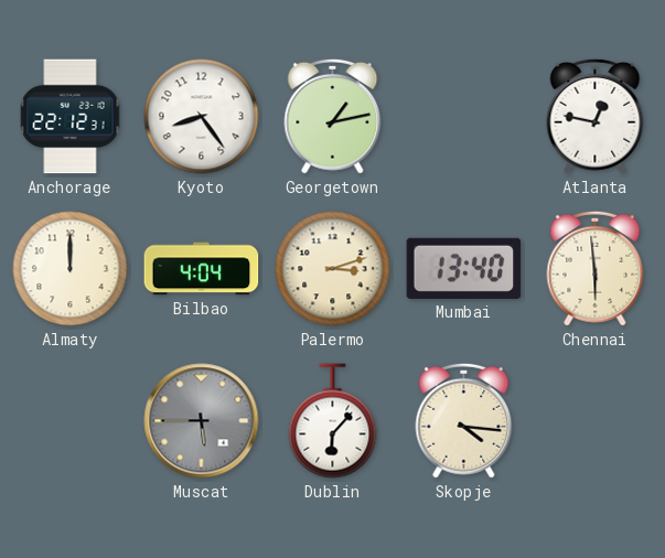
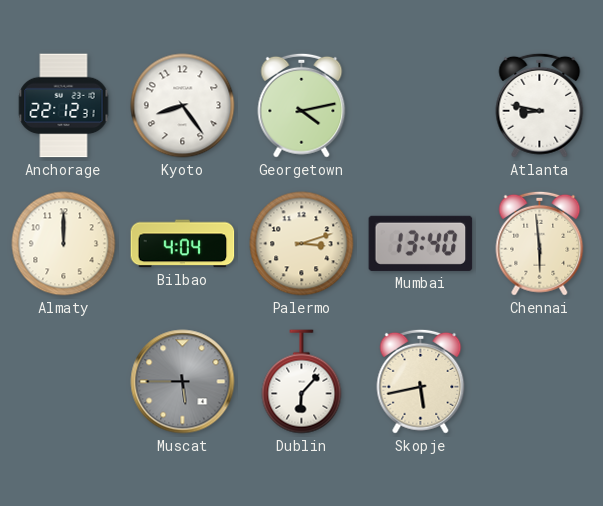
Georgetown: 1:13 -> 4:13 (302, 105)
Atlanta: 12:47 -> 8:47 (540, 105)
Skopje: 4:16 -> 5:43 (421, 381)
